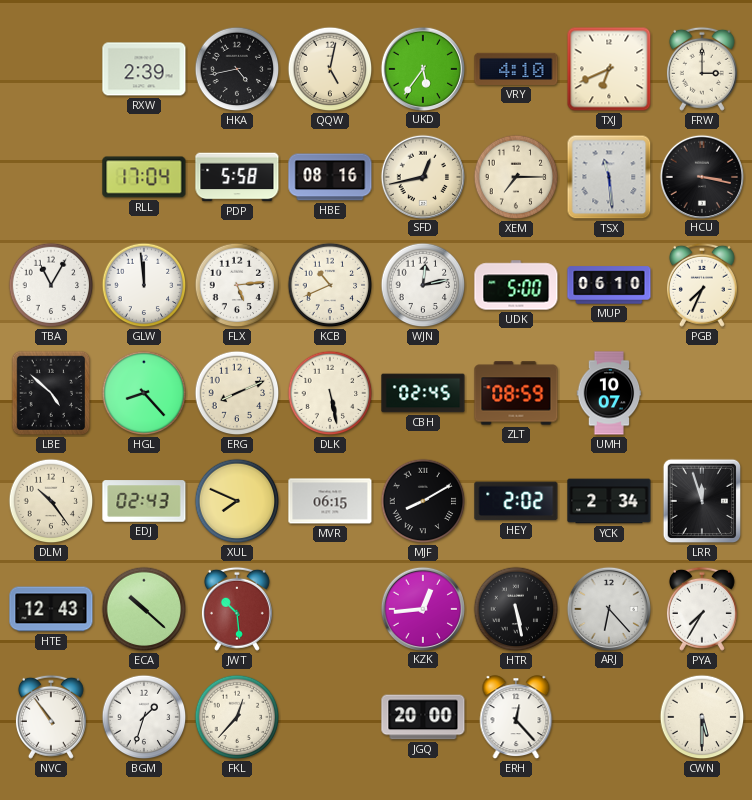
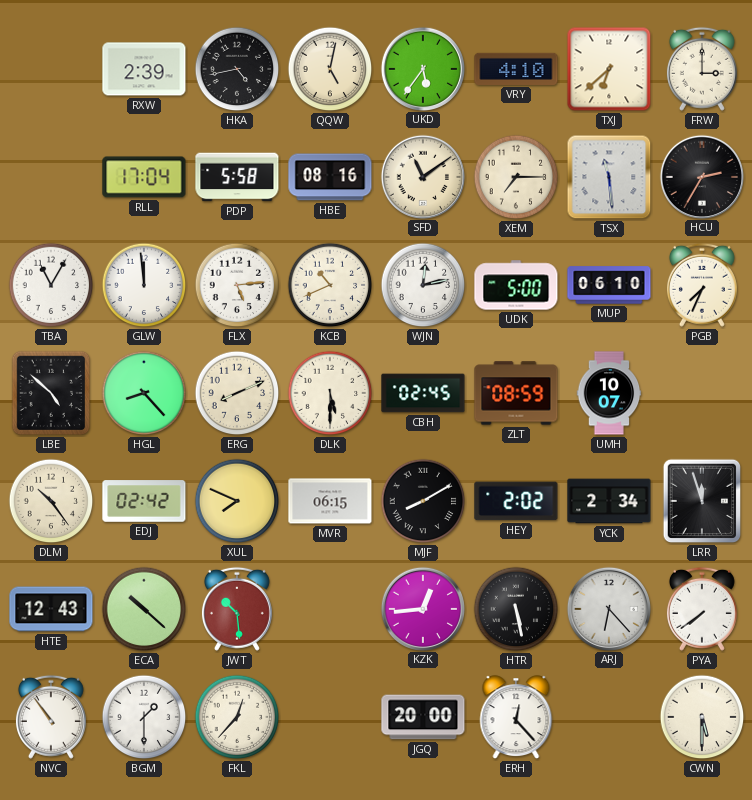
TXJ: 6:41 -> 6:38 (609, 69)
SFD: 12:43 -> 11:09 (422, 176)
HCU: 3:17 -> 2:35 (701, 176)
DLK: 5:28 -> 5:30 (330, 393)
EDJ: 02:43 -> 02:42 (144, 501)
PYA: 7:35 -> 7:39 (702, 609)
BGM: 1:33 -> 1:30 (144, 717)
